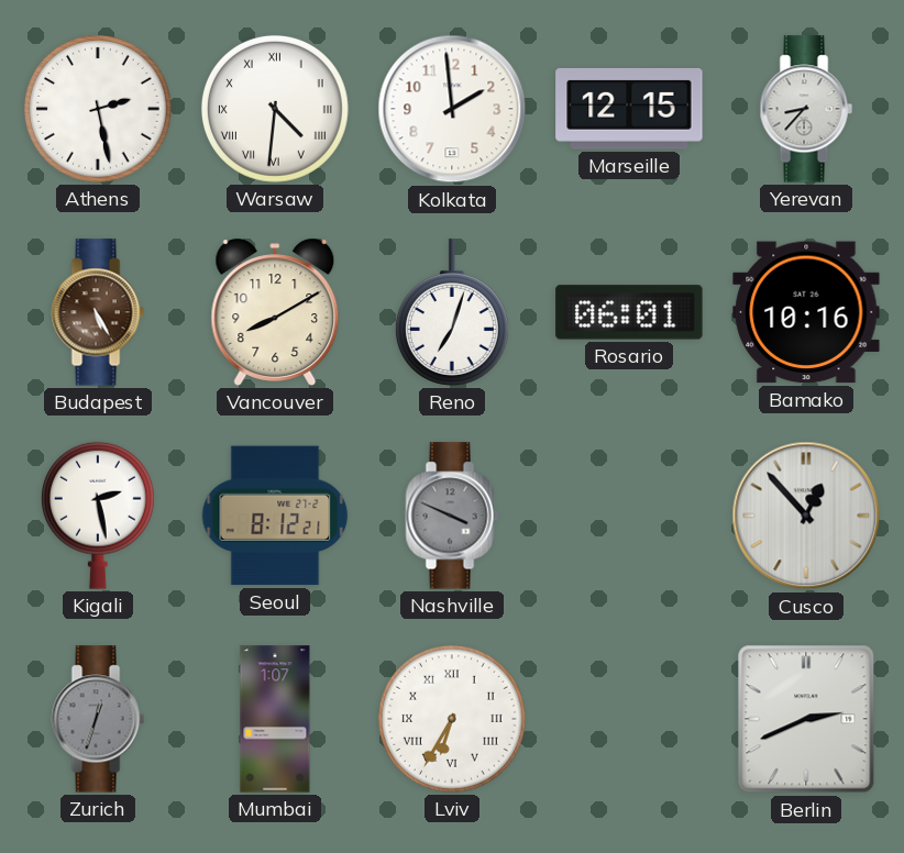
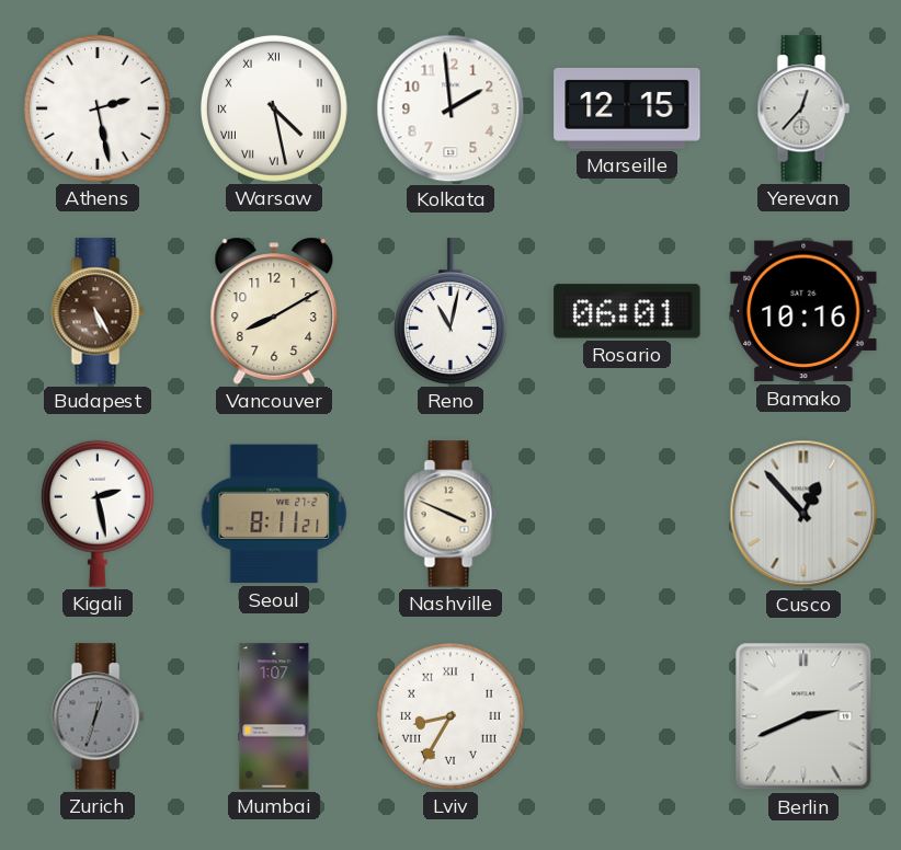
Warsaw: 4:31 -> 4:28 (274, 108)
Yerevan: 8:37 -> 12:37 (803, 108)
Reno: 7:03 -> 11:02 (450, 311)
Seoul: 8:12 -> 8:11 (274, 514)
Nashville dial: grey -> cream (450, 514)
Lviv: 6:35 -> 8:35 (450, 716)
